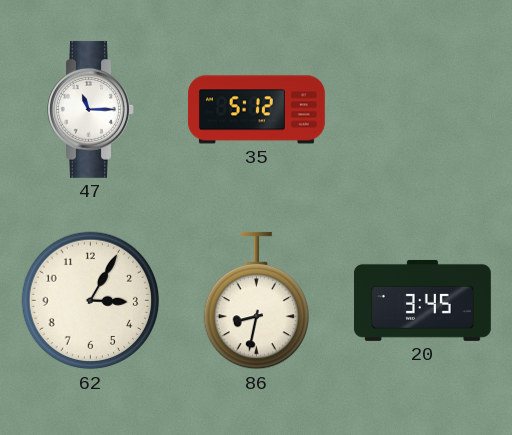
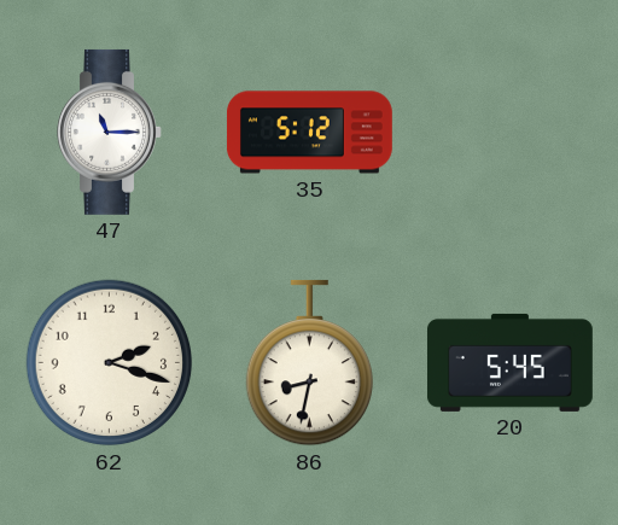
62: 3:05 -> 2:18 (110, 363)
20: 3:45 -> 5:45 (509, 362)
